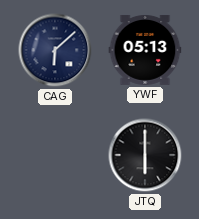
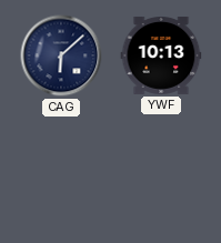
YWF: 05:13 -> 10:13 (161, 55)
JTQ: 6:00 -> none (145, 155)
